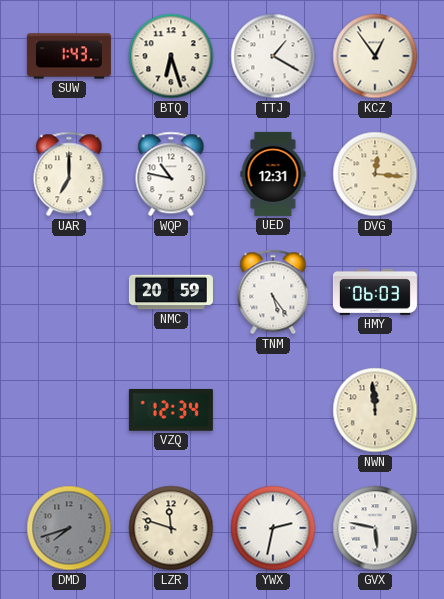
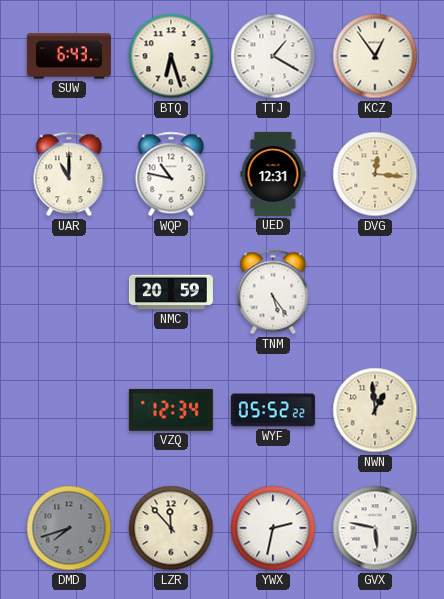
SUW: 1:43 -> 6:43 (69, 56)
UAR: 7:00 -> 11:00 (69, 174)
HMY: 06:03 -> none (375, 292)
WYF: none -> 05:52 (273, 410)
NWN: 11:59 -> 12:59 (375, 410)
LZR: 11:48 -> 11:53 (171, 528)
